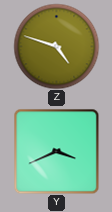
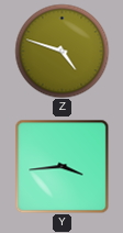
Y: 3:41 -> 3:44 (62, 166)
